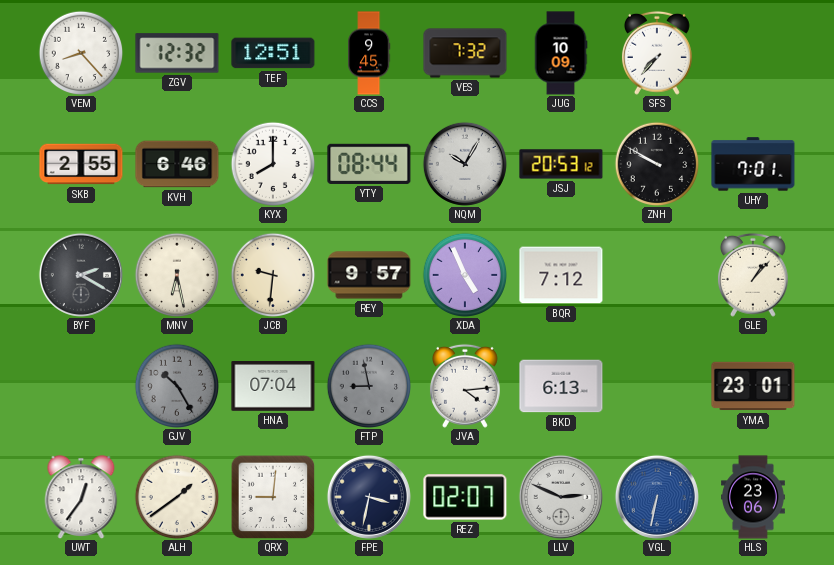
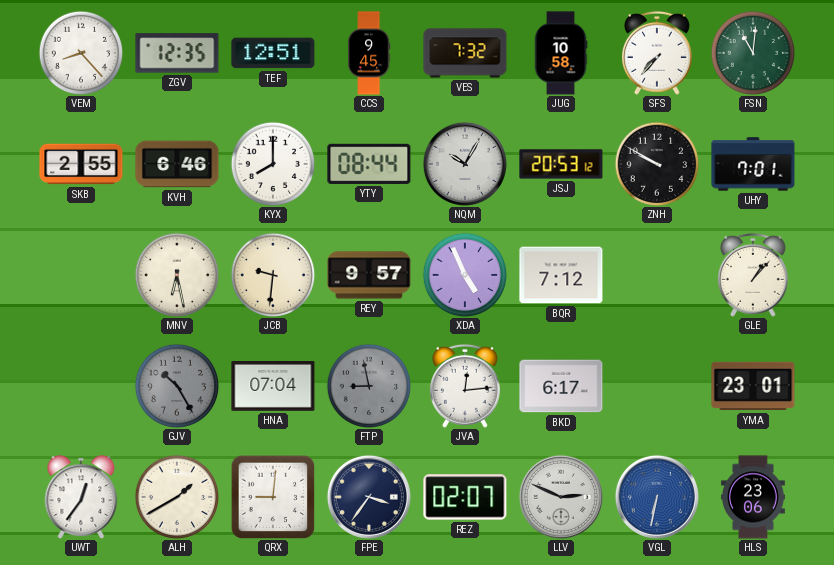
ZGV: 12:32 -> 12:35 (177, 53)
JUG: 10:09 -> 10:58 (561, 53)
FSN: none -> 11:01 (753, 53)
BYF: 2:20 -> none (81, 275)
JVA: 4:14 -> 12:14 (465, 386)
BKD: 6:13 -> 6:17 (561, 386)
ALH: 1:39 -> 1:40 (177, 497)
FPE: 3:32 -> 3:36 (369, 497)
